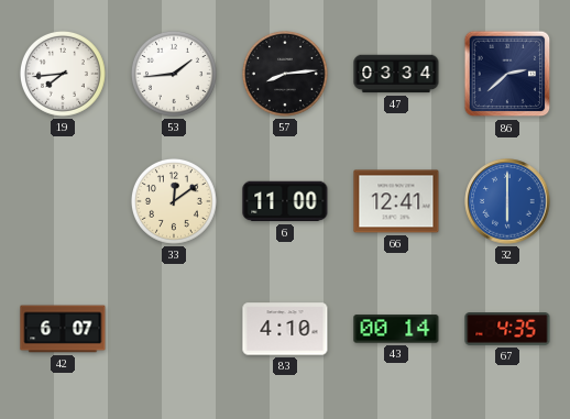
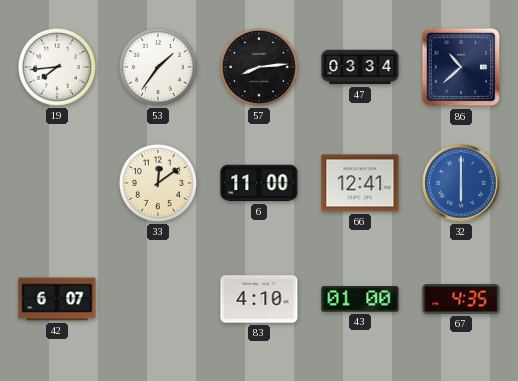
53: 1:44 -> 1:36 (158, 67)
86: 2:38 -> 10:38 (461, 67)
43: 00:14 -> 01:00 (360, 299)
